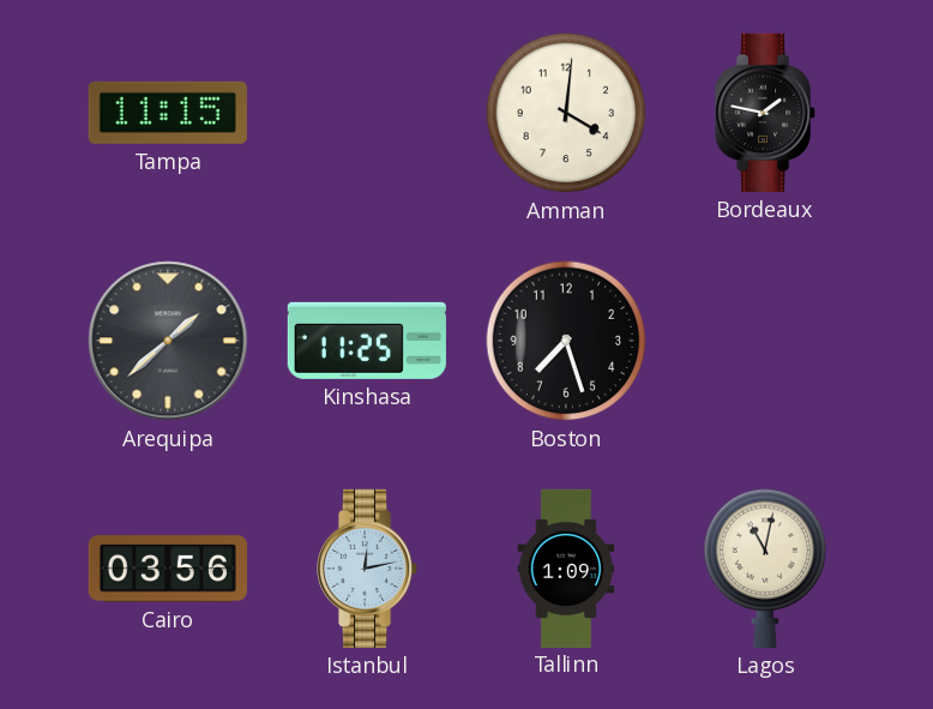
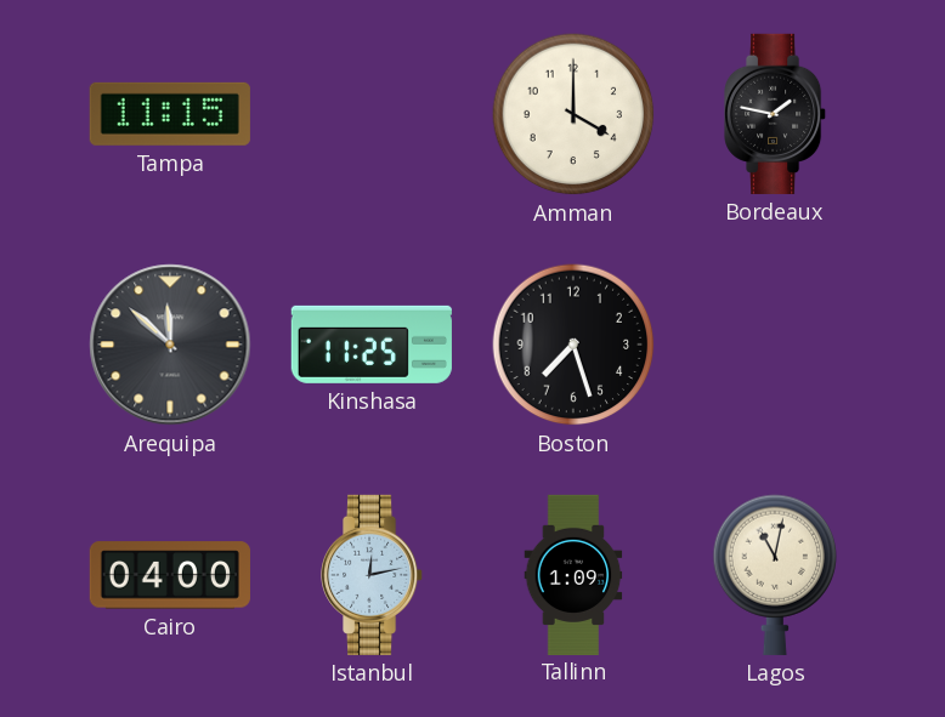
Amman: 4:01 -> 4:00 (573, 114)
Arequipa: 1:38 -> 11:52 (170, 345)
Cairo: 03:56 -> 04:00 (170, 575)
